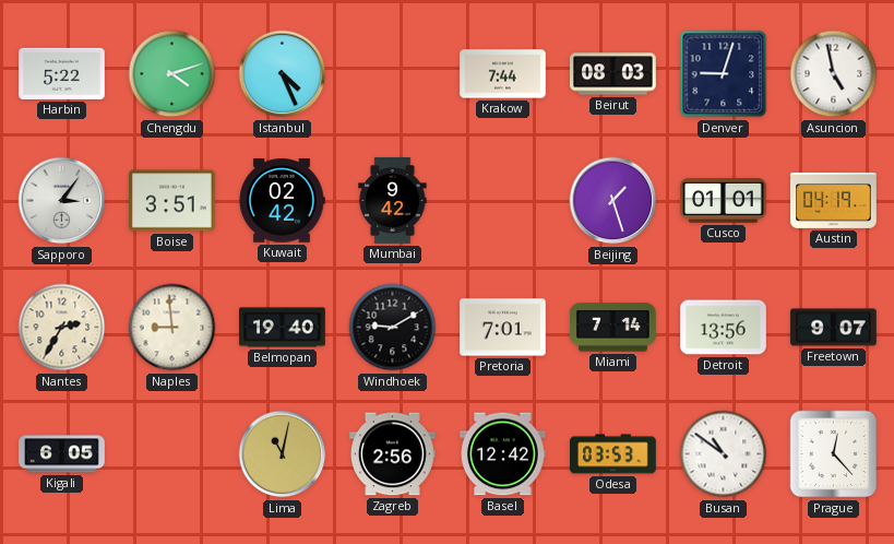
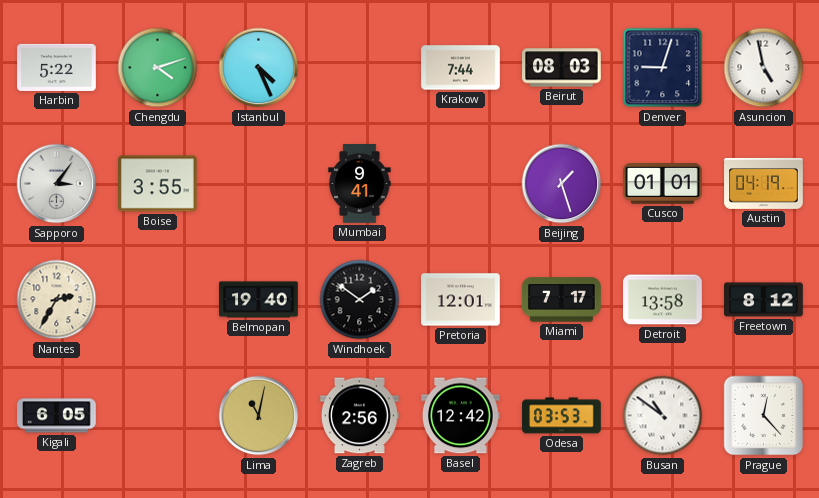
Boise: 3:51 -> 3:55 (158, 184)
Kuwait: 02:42 -> none (282, 201)
Mumbai: 9:42 -> 9:41 (360, 184)
Naples: 8:59 -> none (172, 328)
Windhoek: 9:10 -> 1:51 (360, 300)
Pretoria: 7:01 -> 12:01 (461, 300)
Miami: 7:14 -> 7:17 (562, 300)
Detroit: 13:56 -> 13:58 (663, 300)
Freetown: 9:07 -> 8:12 (764, 300)
